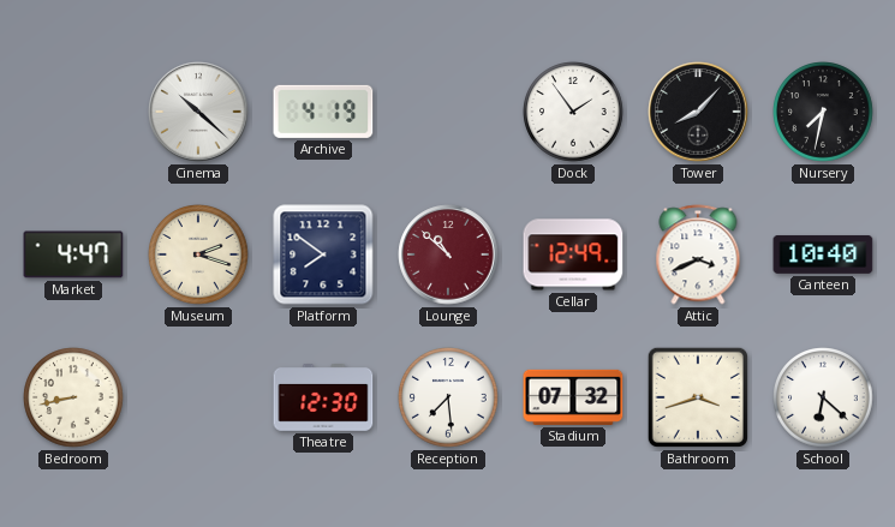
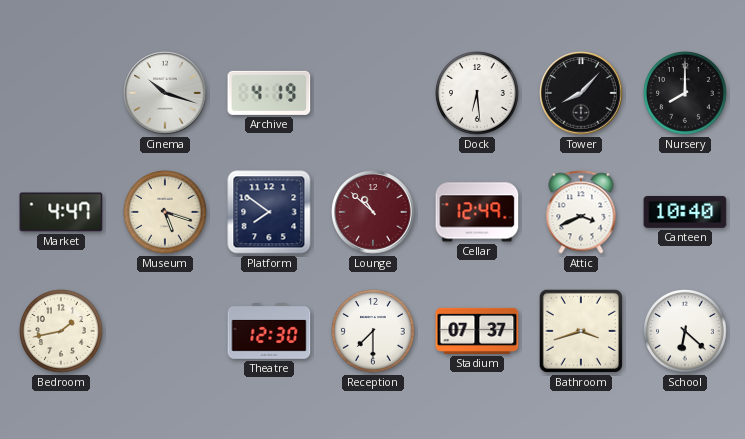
Cinema: 10:22 -> 10:18 (165, 93)
Dock: 1:54 -> 6:29 (477, 93)
Nursery: 7:32 -> 8:00 (685, 93)
Museum: 2:18 -> 5:18 (165, 212)
Bedroom: 8:43 -> 1:43 (61, 331)
Reception: 7:29 -> 7:30 (373, 331)
Stadium: 07:32 -> 07:37 (477, 331)
